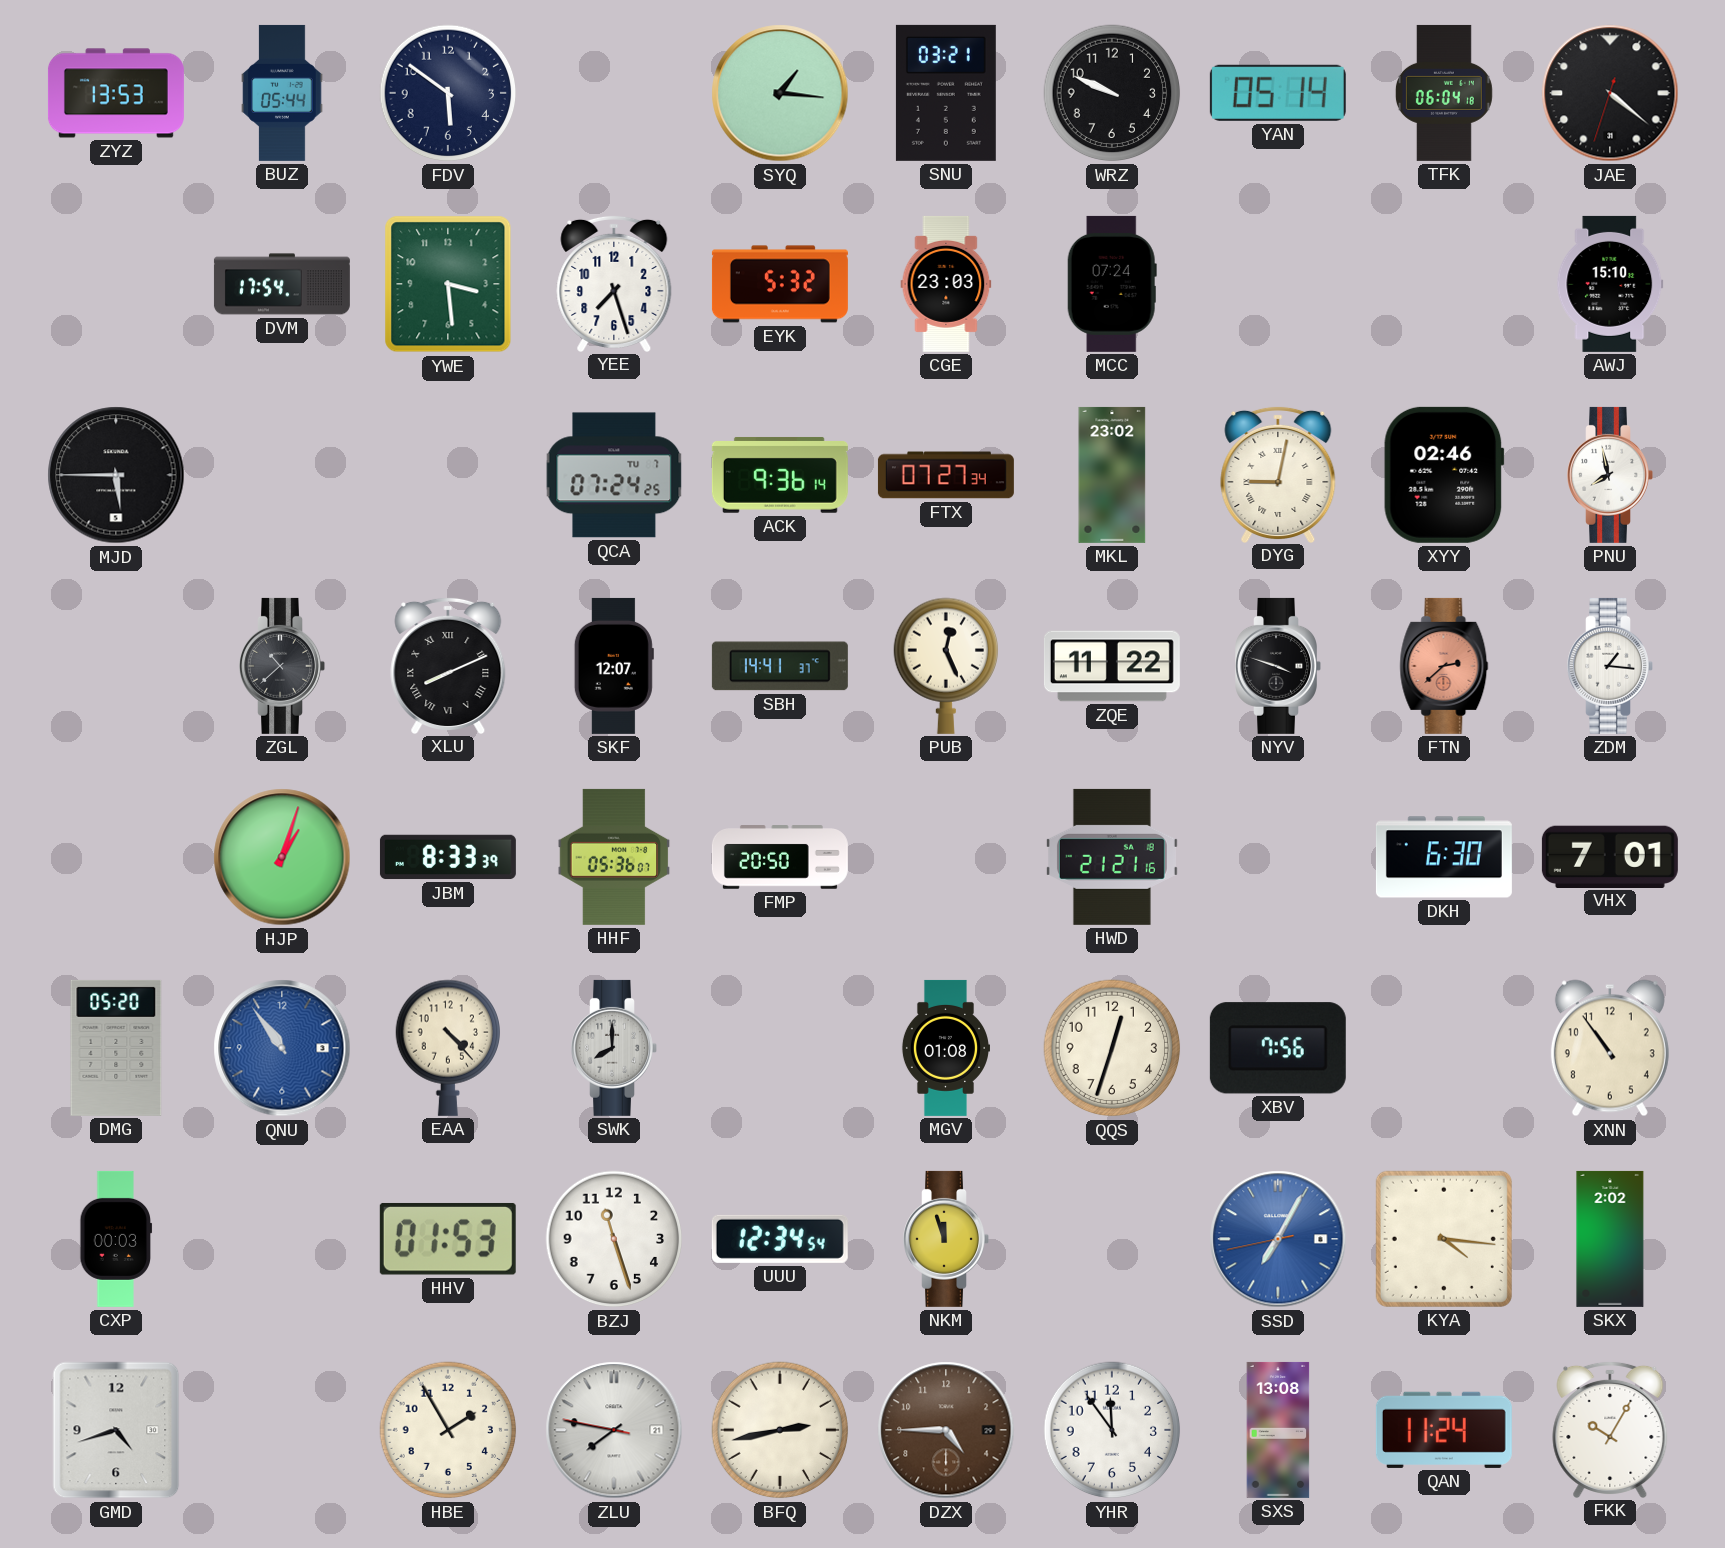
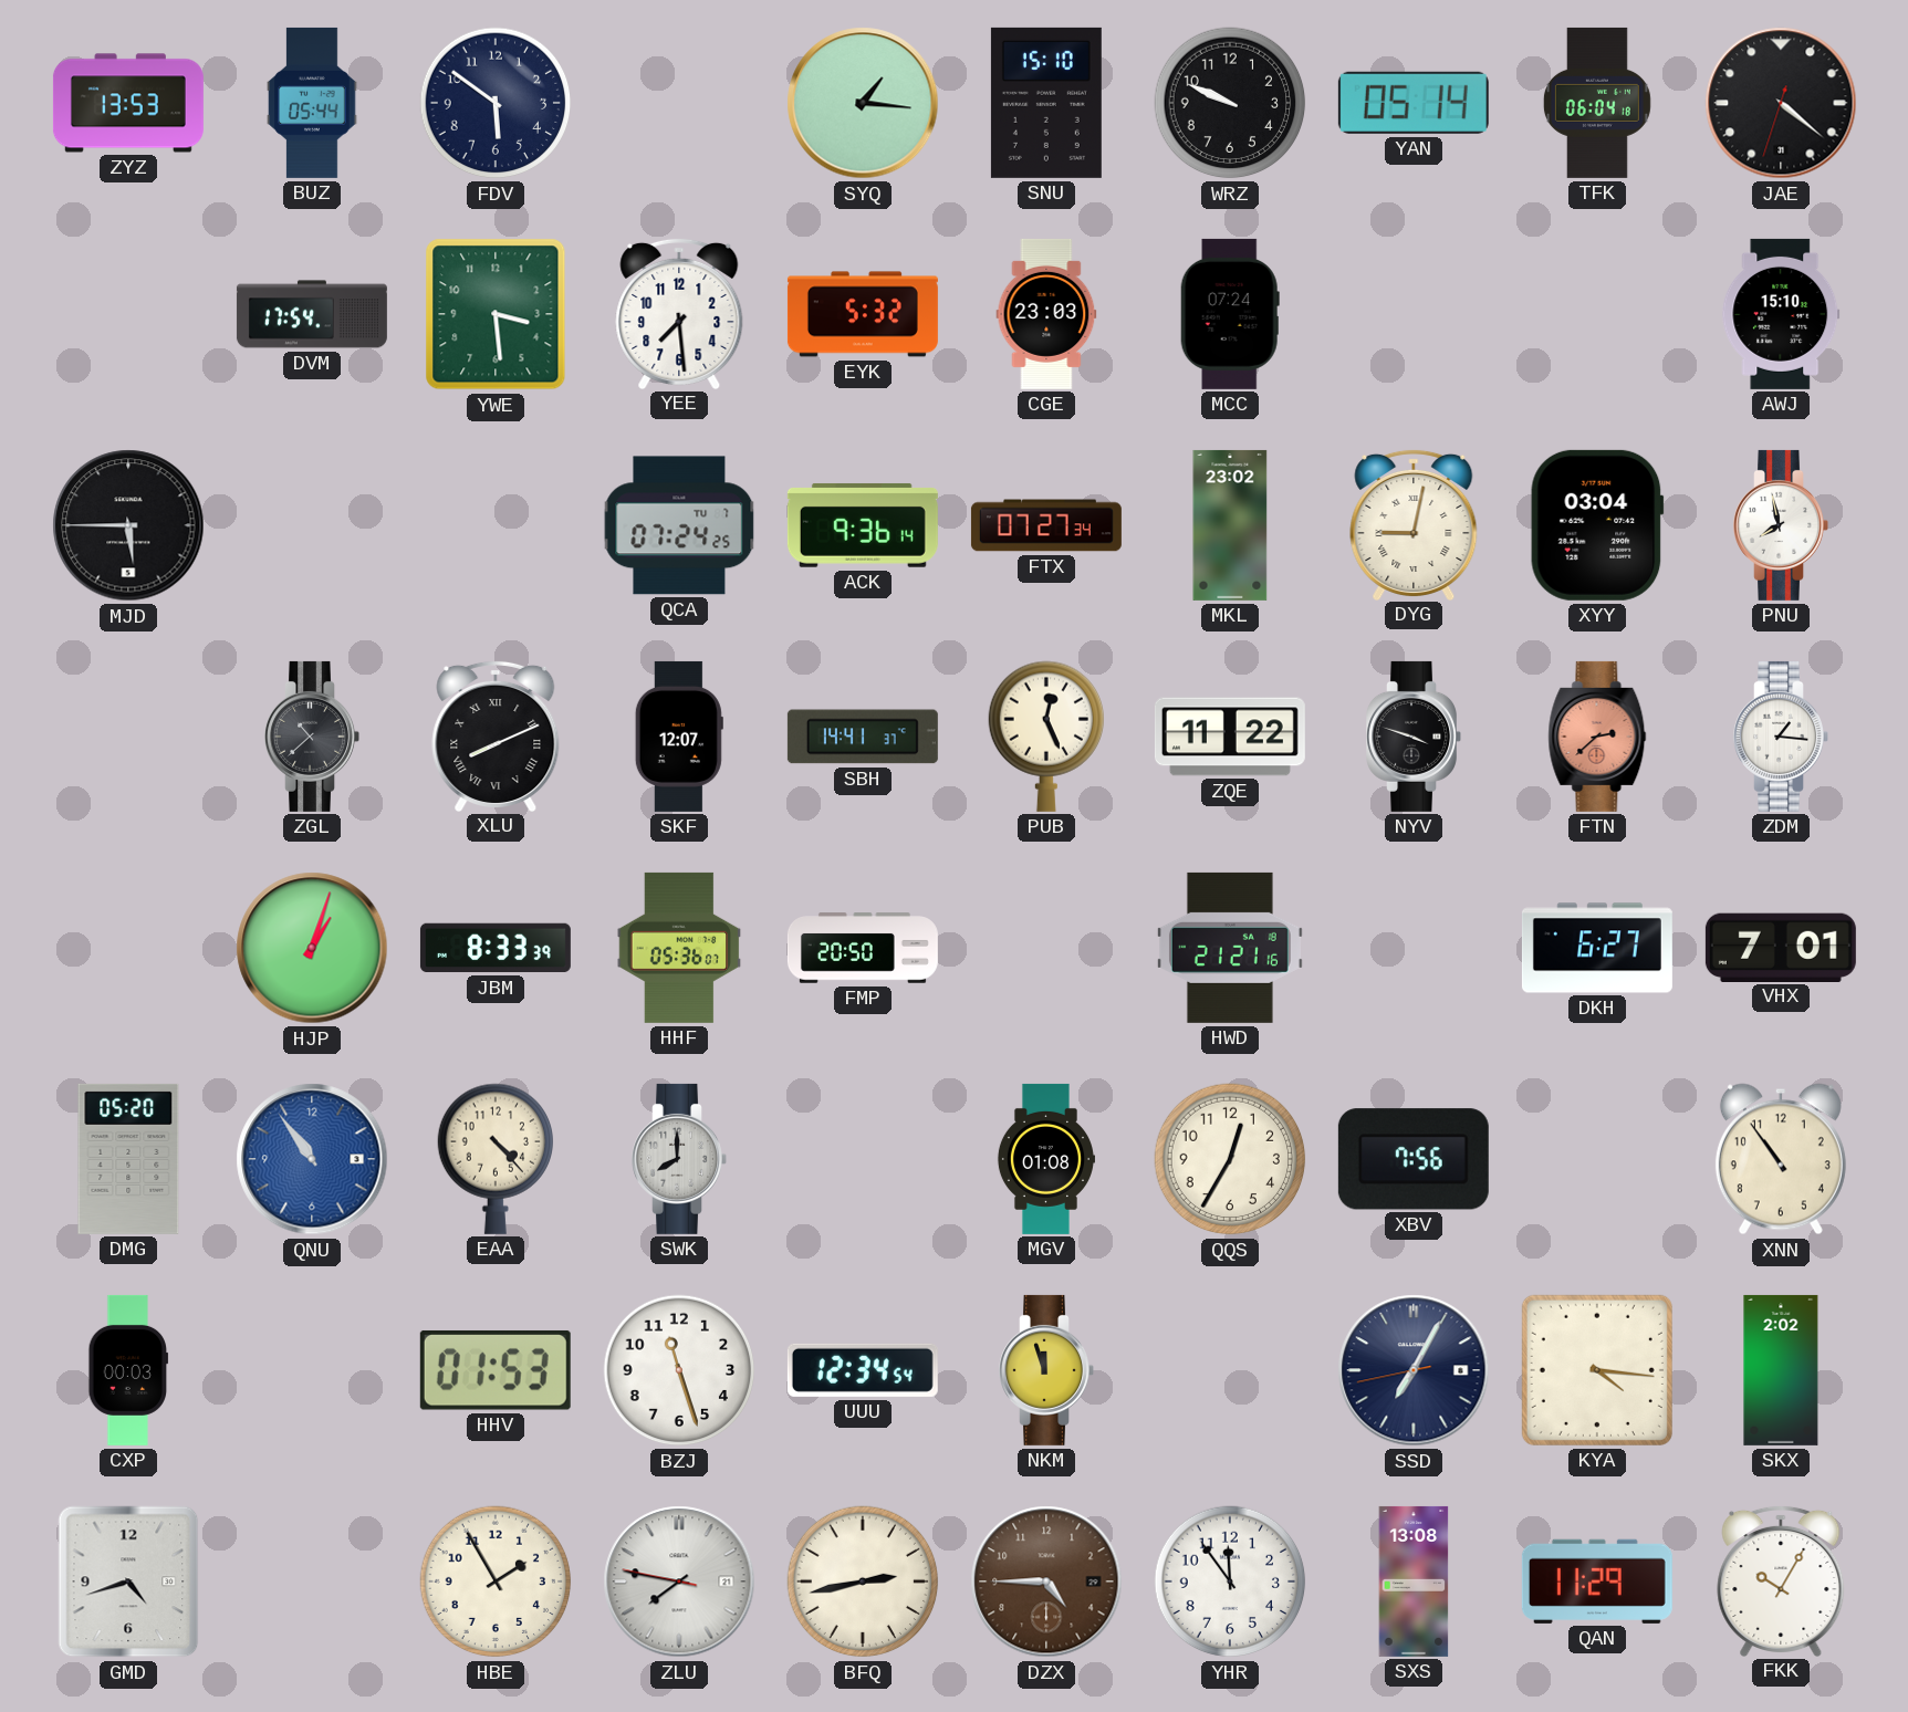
SNU: 03:21 -> 15:10 (1046, 103)
YEE: 7:27 -> 7:29 (679, 313)
XYY: 02:46 -> 03:04 (1597, 525)
DKH: 6:30 -> 6:27 (1597, 948)
QQS: 12:33 -> 12:35 (1230, 1159)
SSD dial: blue -> navy (1414, 1370)
QAN: 11:24 -> 11:29 (1597, 1581)
